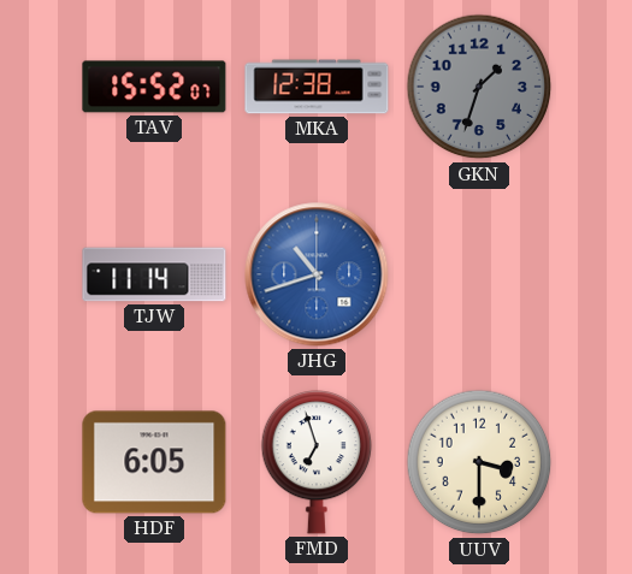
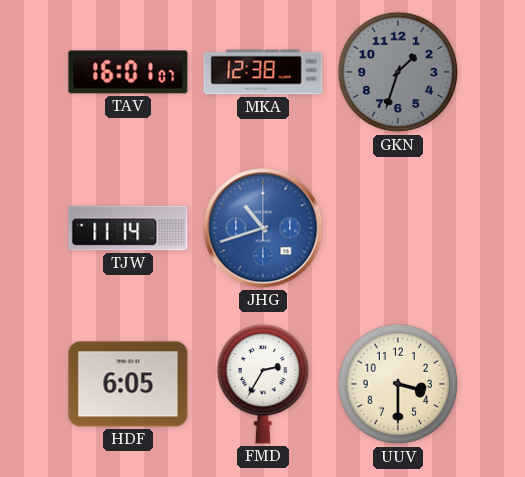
TAV: 15:52 -> 16:01 (128, 72)
FMD: 6:57 -> 2:35 (263, 385)
